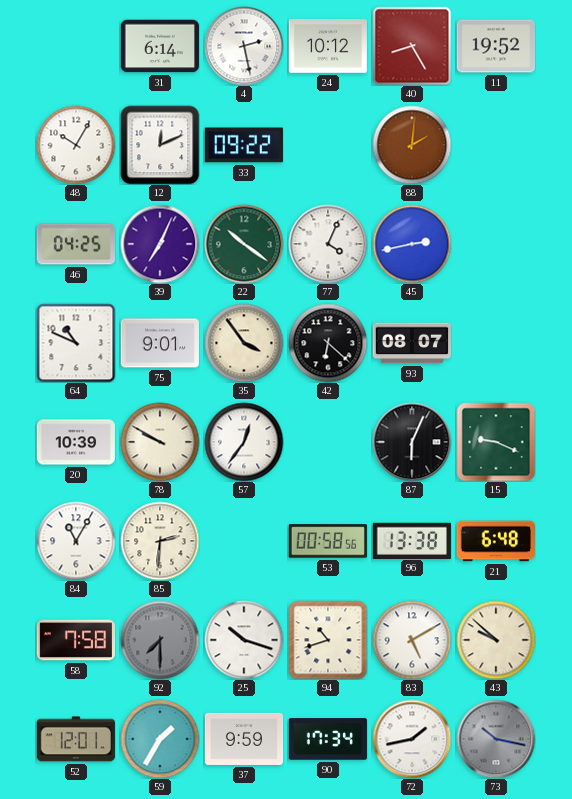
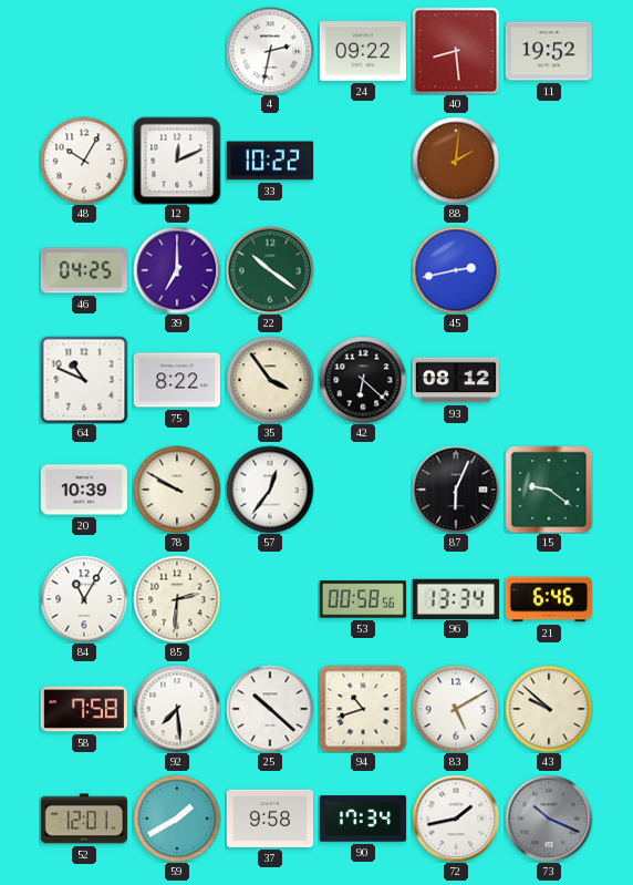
31: 6:14 -> none (160, 46)
4: 2:28 -> 2:32 (270, 51)
24: 10:12 -> 09:22 (363, 51)
40: 8:25 -> 8:29 (456, 51)
33: 09:22 -> 10:22 (269, 161)
39: 7:04 -> 7:00 (177, 270)
77: 4:04 -> none (328, 244)
75: 9:01 -> 8:22 (177, 380)
93: 08:07 -> 08:12 (455, 380)
15: 9:19 -> 9:21 (549, 490)
96: 13:38 -> 13:34 (455, 598)
21: 6:48 -> 6:46 (548, 599)
92: 7:30 -> 7:29 (177, 709)
92 dial: grey -> white (177, 709)
25: 10:18 -> 10:22 (270, 709)
59: 1:35 -> 1:40 (177, 819)
37: 9:59 -> 9:58 (270, 819)
73: 10:17 -> 10:19 (549, 819)
